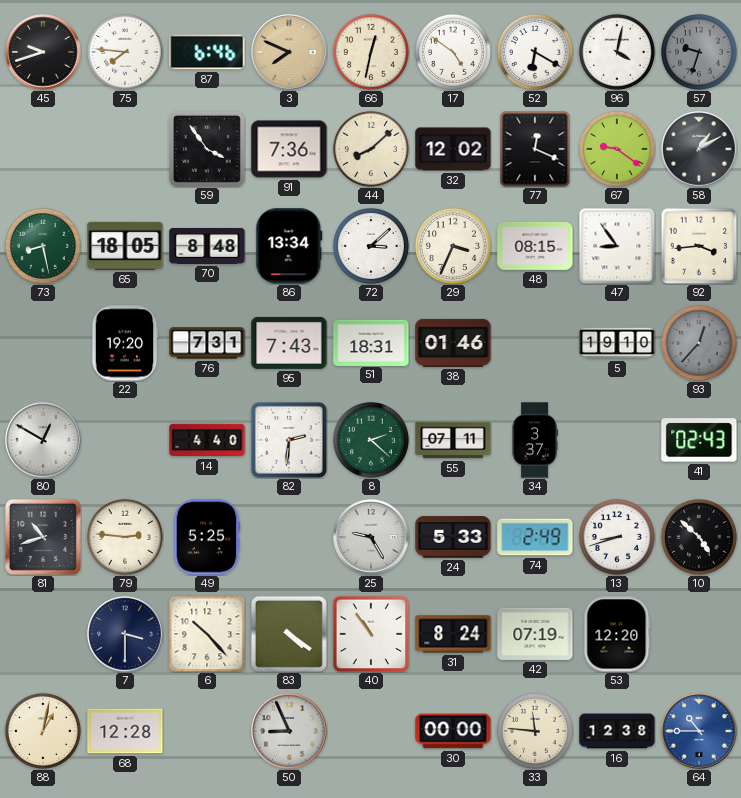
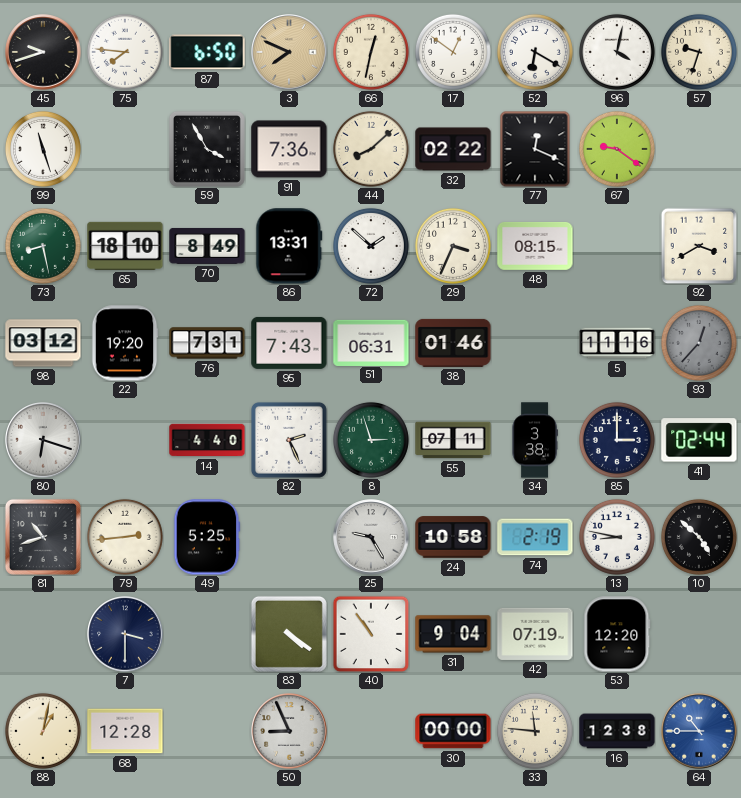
87: 6:46 -> 6:50 (207, 52)
17: 4:51 -> 12:51 (453, 52)
57 dial: grey -> cream (699, 52)
99: none -> 11:27 (43, 149)
59: 3:54 -> 3:55 (207, 149)
32: 12:02 -> 02:22 (453, 149)
58: 1:10 -> none (699, 149)
65: 18:05 -> 18:10 (125, 246)
70: 8:48 -> 8:49 (207, 246)
86: 13:34 -> 13:31 (289, 246)
72: 3:08 -> 1:52 (371, 246)
47: 8:54 -> none (617, 246)
92: 3:44 -> 3:40 (699, 246)
98: none -> 03:12 (43, 343)
51: 18:31 -> 06:31 (371, 342)
5: 19:10 -> 11:16 (617, 343)
80: 12:50 -> 6:18 (43, 440)
82: 2:31 -> 2:26 (289, 440)
8: 2:22 -> 2:57 (371, 440)
34: 3:37 -> 3:38 (535, 440)
85: none -> 3:00 (617, 440)
41: 02:43 -> 02:44 (699, 440)
79: 2:46 -> 2:44 (125, 537)
24: 5:33 -> 10:58 (453, 537)
74: 2:49 -> 2:19 (535, 537)
13: 8:42 -> 8:47 (617, 537)
6: 10:23 -> none (207, 634)
31: 8:24 -> 9:04 (453, 634)
